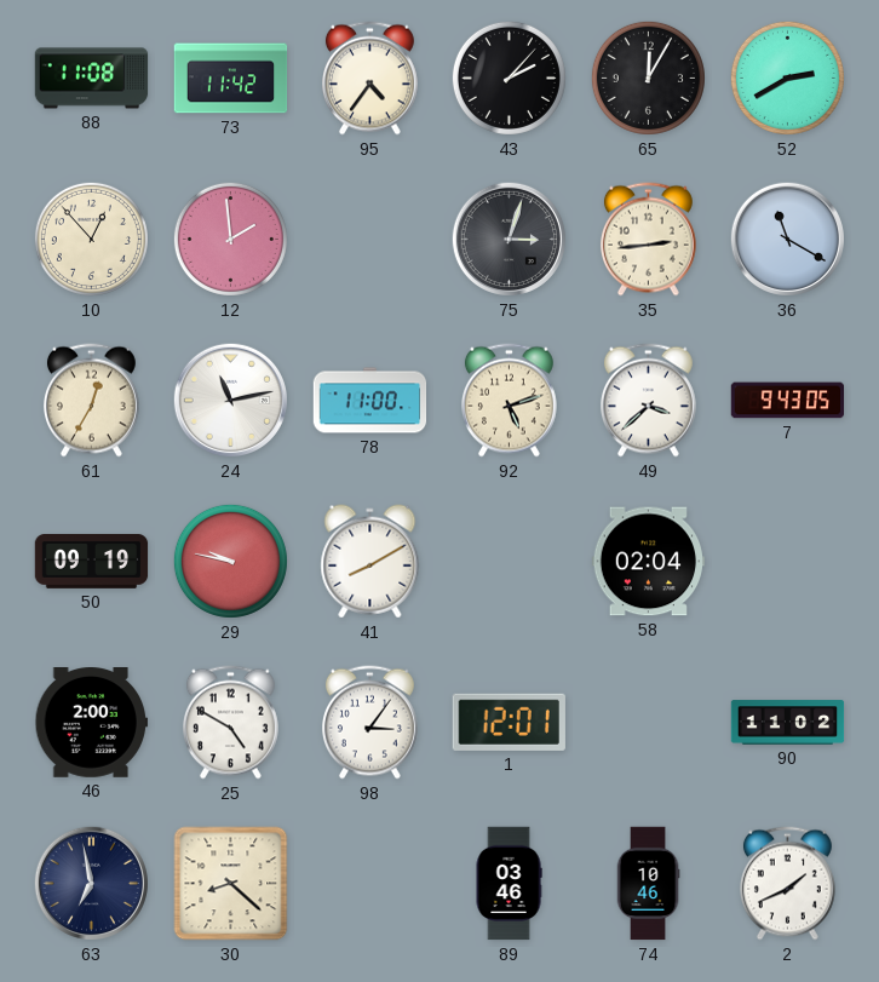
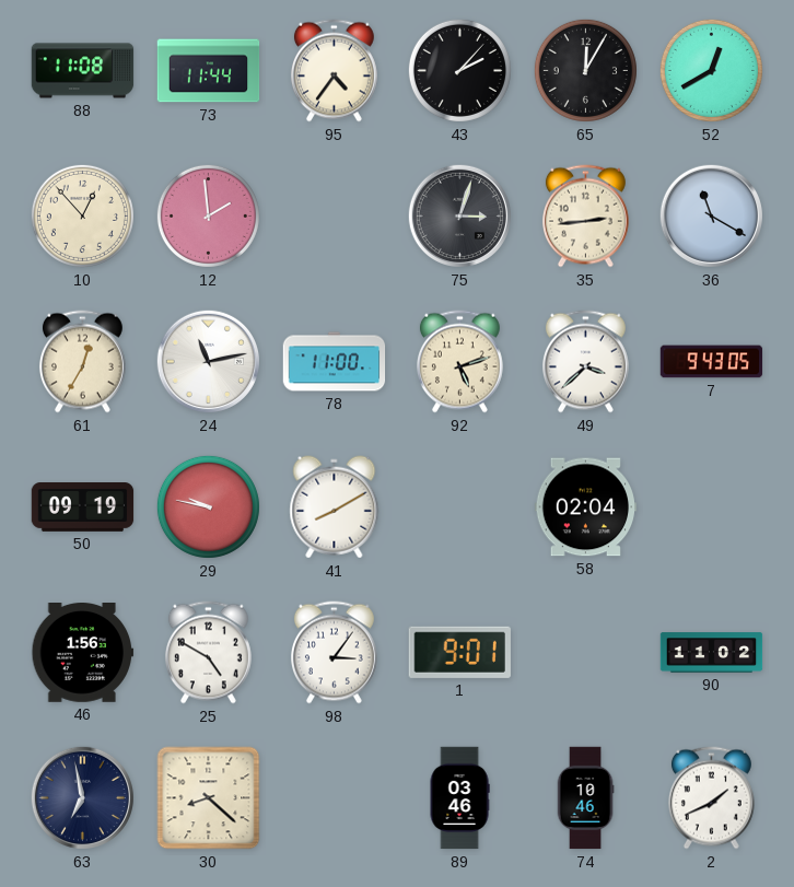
73: 11:42 -> 11:44 (209, 71)
52: 2:40 -> 12:40 (711, 70)
46: 2:00 -> 1:56 (83, 653)
1: 12:01 -> 9:01 (459, 652)
